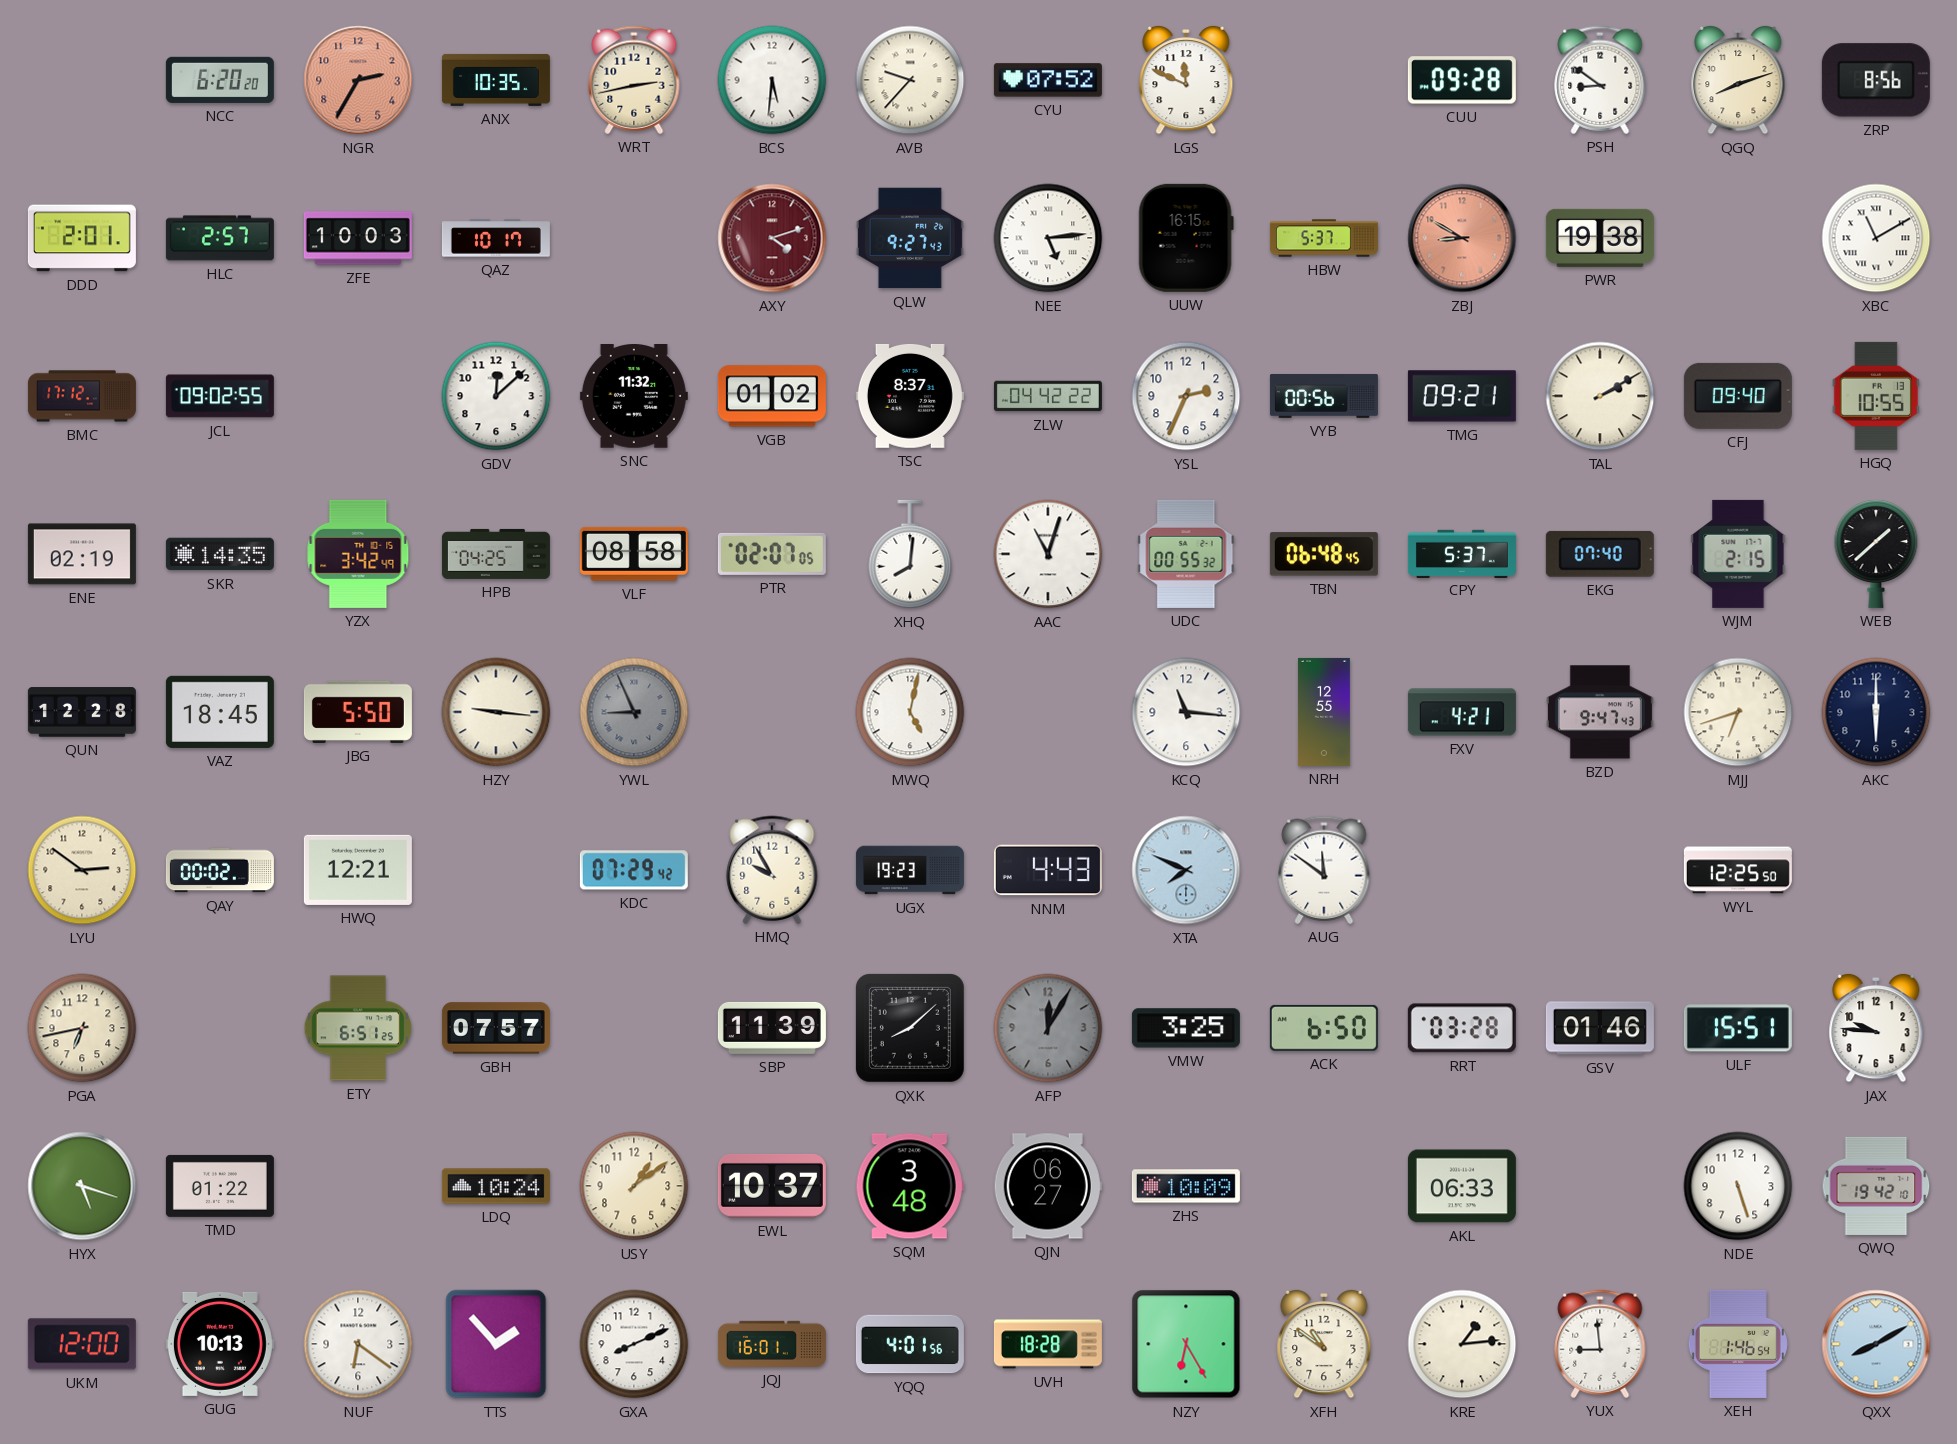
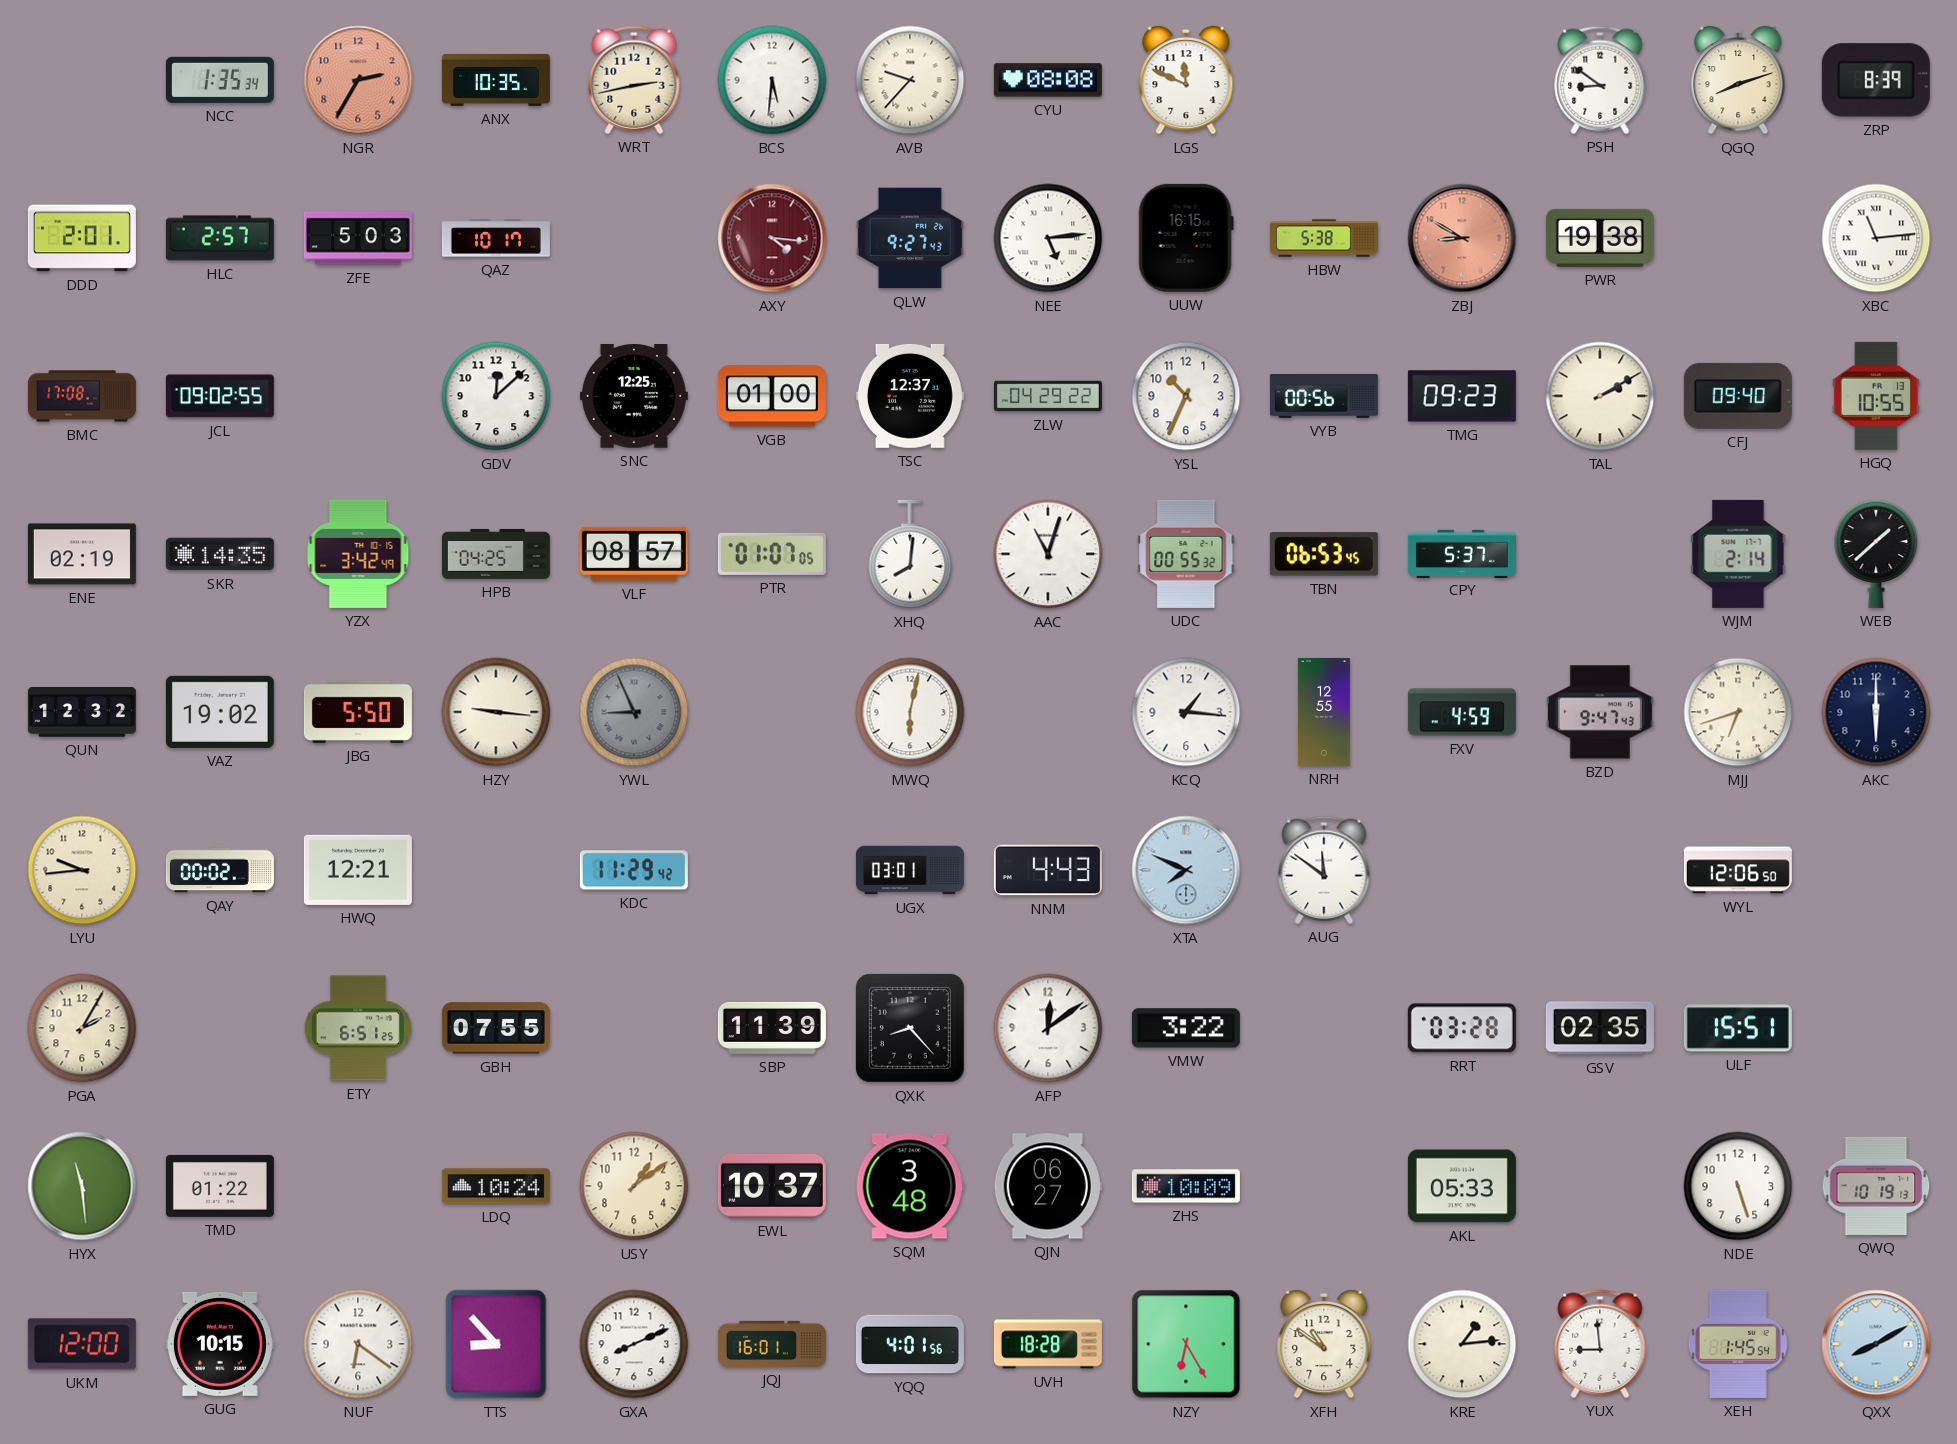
NCC: 6:20 -> 1:35 (220, 80)
CYU: 07:52 -> 08:08 (1048, 80)
CUU: 09:28 -> none (1462, 80)
ZRP: 8:56 -> 8:39 (1876, 80)
ZFE: 10:03 -> 5:03 (358, 238)
AXY: 4:12 -> 4:16 (772, 238)
HBW: 5:37 -> 5:38 (1324, 238)
XBC: 11:10 -> 11:14 (1876, 238)
BMC: 17:12 -> 17:08 (82, 396)
SNC: 11:32 -> 12:25 (634, 396)
VGB: 01:02 -> 01:00 (772, 396)
TSC: 8:37 -> 12:37 (910, 396)
ZLW: 04:42 -> 04:29 (1048, 396)
YSL: 2:34 -> 10:34 (1186, 396)
TMG: 09:21 -> 09:23 (1462, 396)
VLF: 08:58 -> 08:57 (634, 554)
PTR: 02:07 -> 01:07 (772, 554)
TBN: 06:48 -> 06:53 (1324, 554)
EKG: 07:40 -> none (1600, 554)
WJM: 2:15 -> 2:14 (1738, 554)
QUN: 12:28 -> 12:32 (82, 712)
VAZ: 18:45 -> 19:02 (220, 712)
MWQ: 5:02 -> 6:02 (910, 712)
KCQ: 11:16 -> 1:16 (1186, 712)
FXV: 4:21 -> 4:59 (1462, 712)
LYU: 2:51 -> 9:44 (82, 870)
KDC: 07:29 -> 11:29 (634, 870)
HMQ: 9:55 -> none (772, 870)
UGX: 19:23 -> 03:01 (910, 870)
WYL: 12:25 -> 12:06 (1738, 870)
PGA: 6:43 -> 2:05 (82, 1028)
GBH: 07:57 -> 07:55 (496, 1028)
QXK: 8:08 -> 8:23 (910, 1028)
AFP: 12:05 -> 12:09 (1048, 1028)
AFP dial: grey -> white (1048, 1028)
VMW: 3:25 -> 3:22 (1186, 1028)
ACK: 6:50 -> none (1324, 1028)
GSV: 01:46 -> 02:35 (1600, 1028)
JAX: 9:46 -> none (1876, 1028)
HYX: 5:18 -> 11:29 (82, 1186)
AKL: 06:33 -> 05:33 (1462, 1186)
QWQ: 19:42 -> 10:19 (1876, 1186)
GUG: 10:13 -> 10:15 (220, 1344)
TTS: 1:53 -> 8:53 (496, 1344)
XEH: 1:46 -> 1:45 (1738, 1344)
